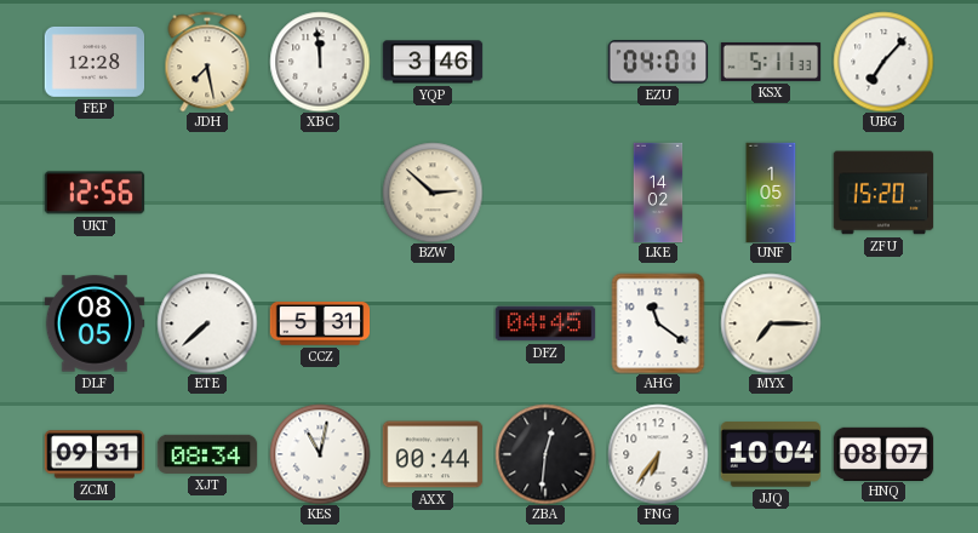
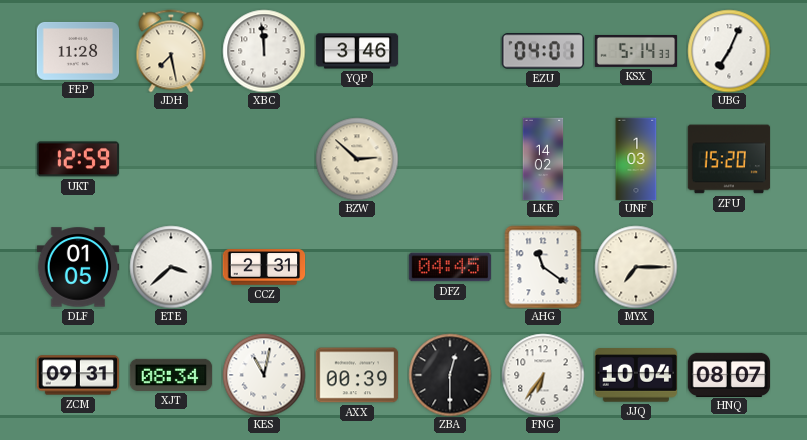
FEP: 12:28 -> 11:28 (78, 51)
KSX: 5:11 -> 5:14 (636, 51)
UBG: 7:07 -> 7:04 (729, 51)
UKT: 12:56 -> 12:59 (78, 159)
UNF: 1:05 -> 1:03 (636, 159)
DLF: 08:05 -> 01:05 (78, 267)
ETE: 7:38 -> 3:38 (171, 267)
CCZ: 5:31 -> 2:31 (264, 267)
AXX: 00:44 -> 00:39 (357, 375)
ZBA: 12:31 -> 12:30 (450, 375)
